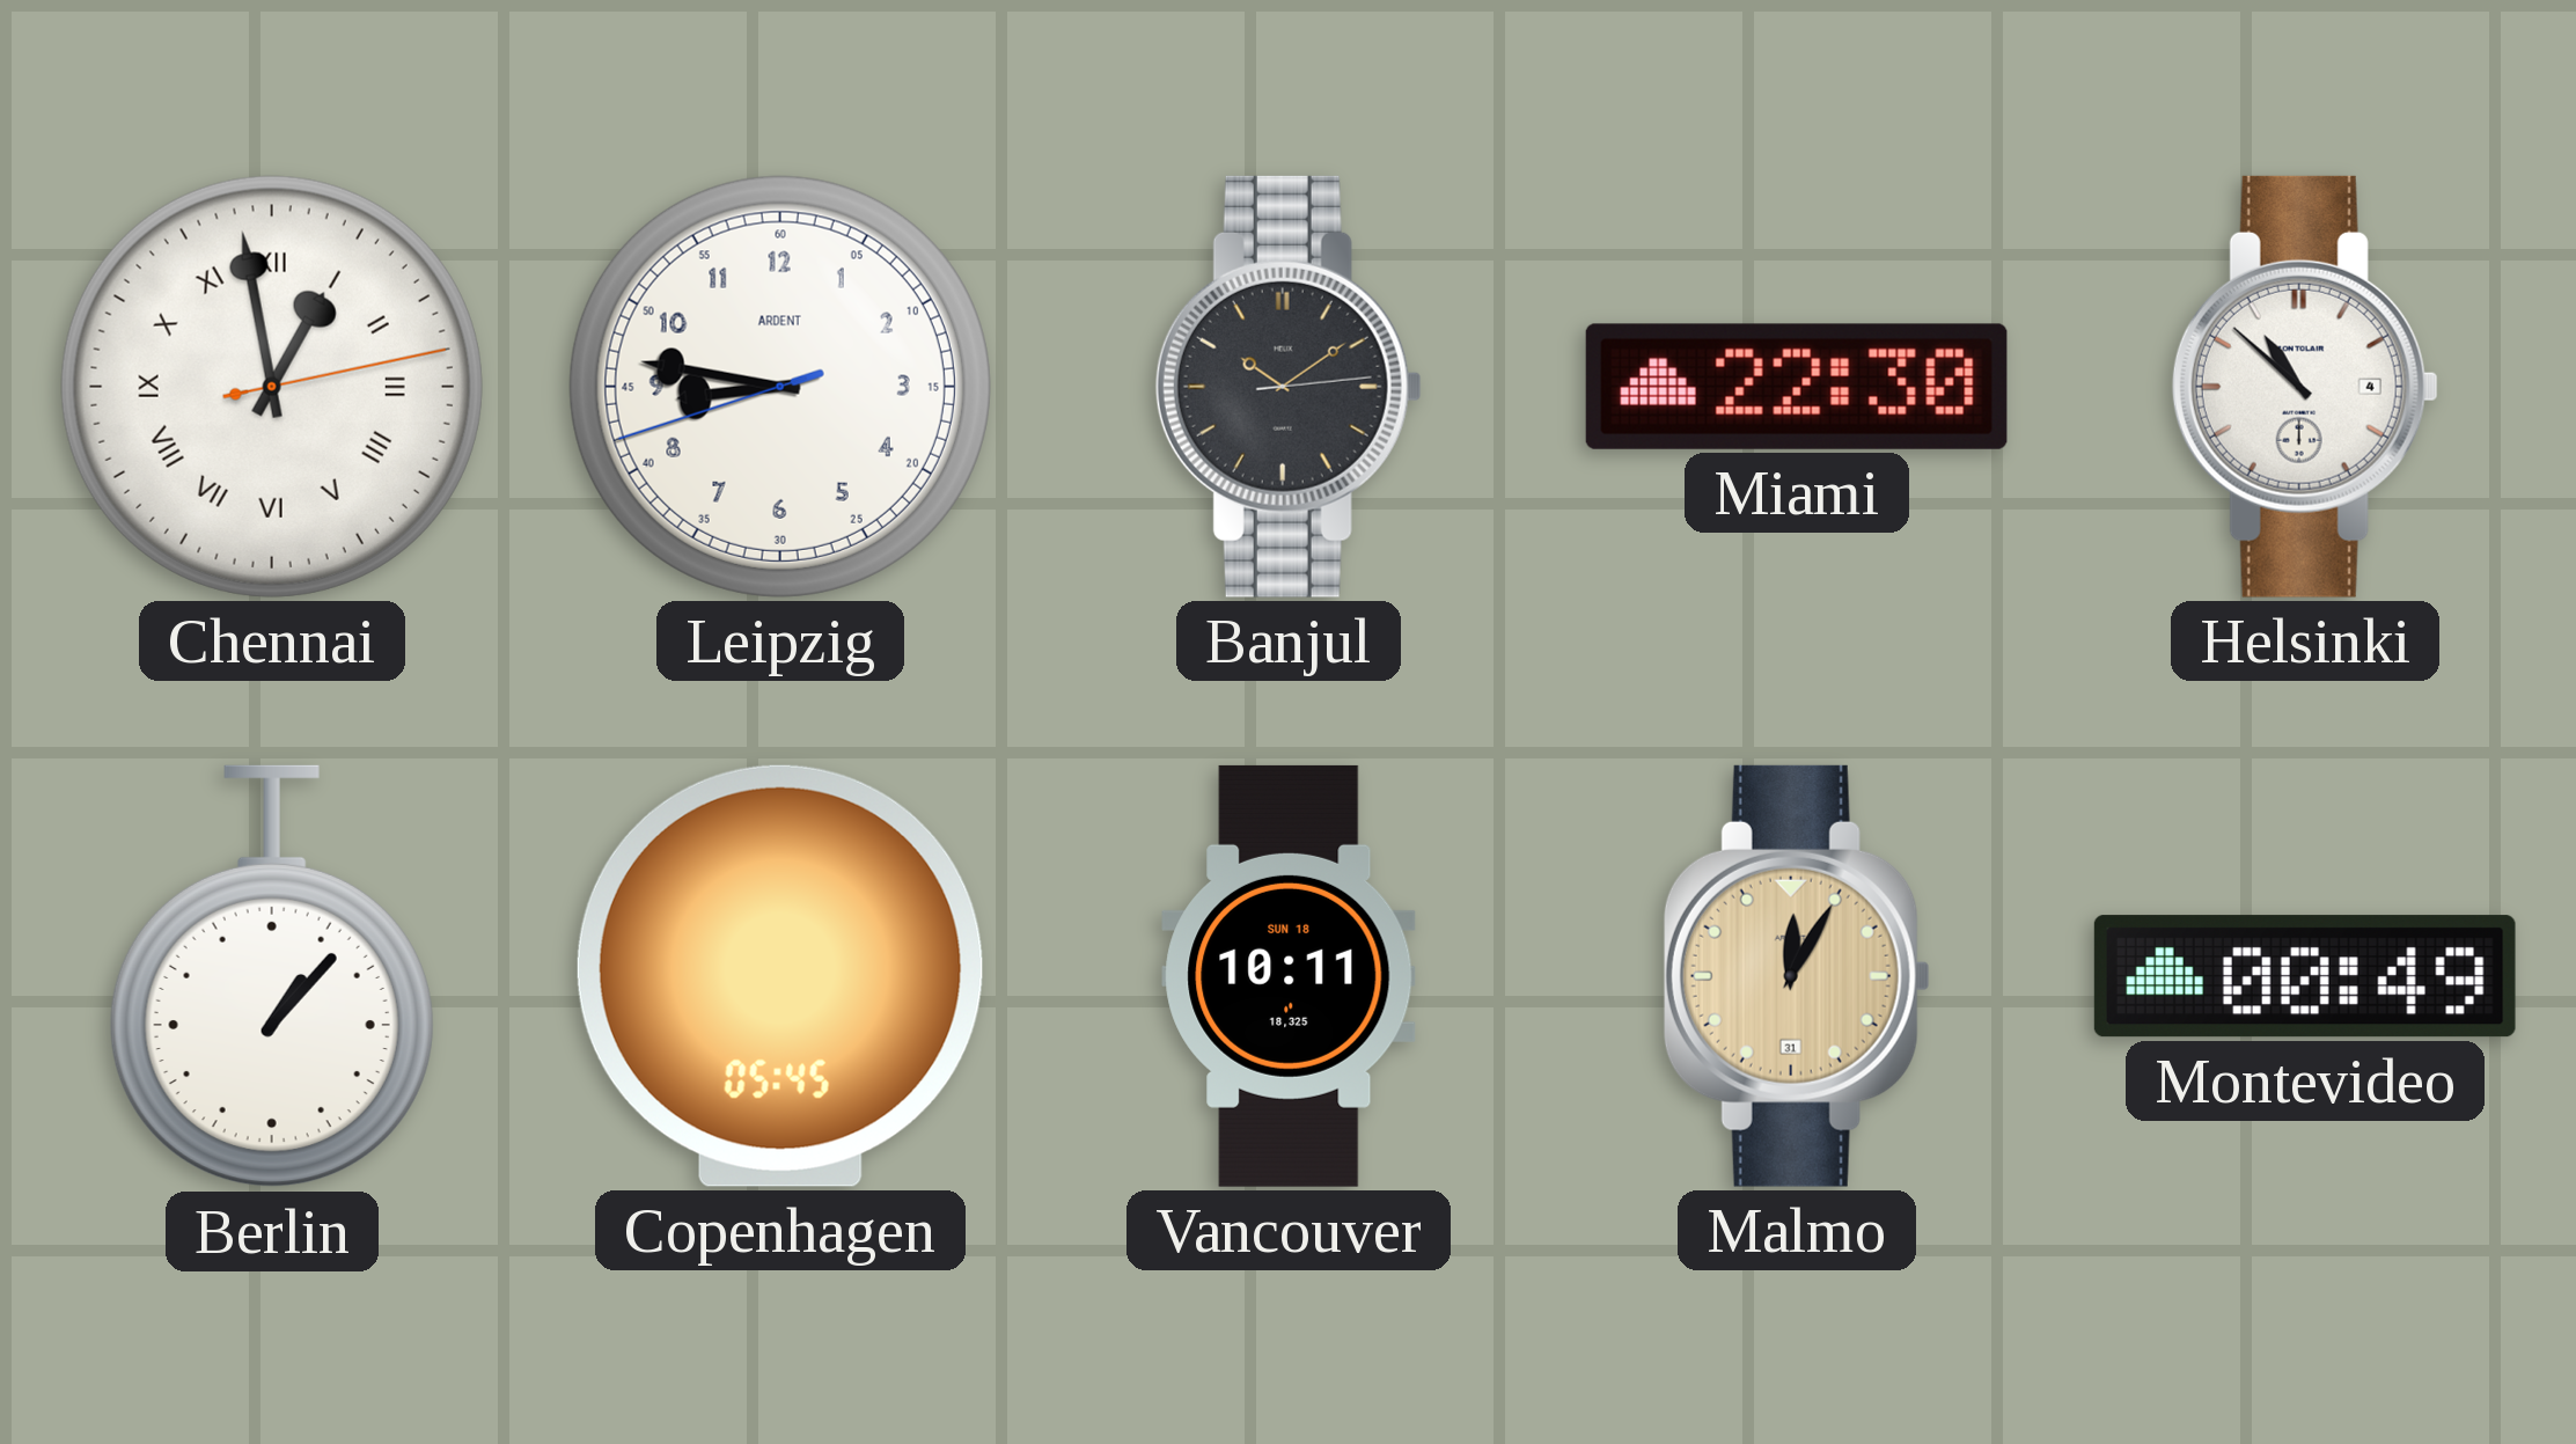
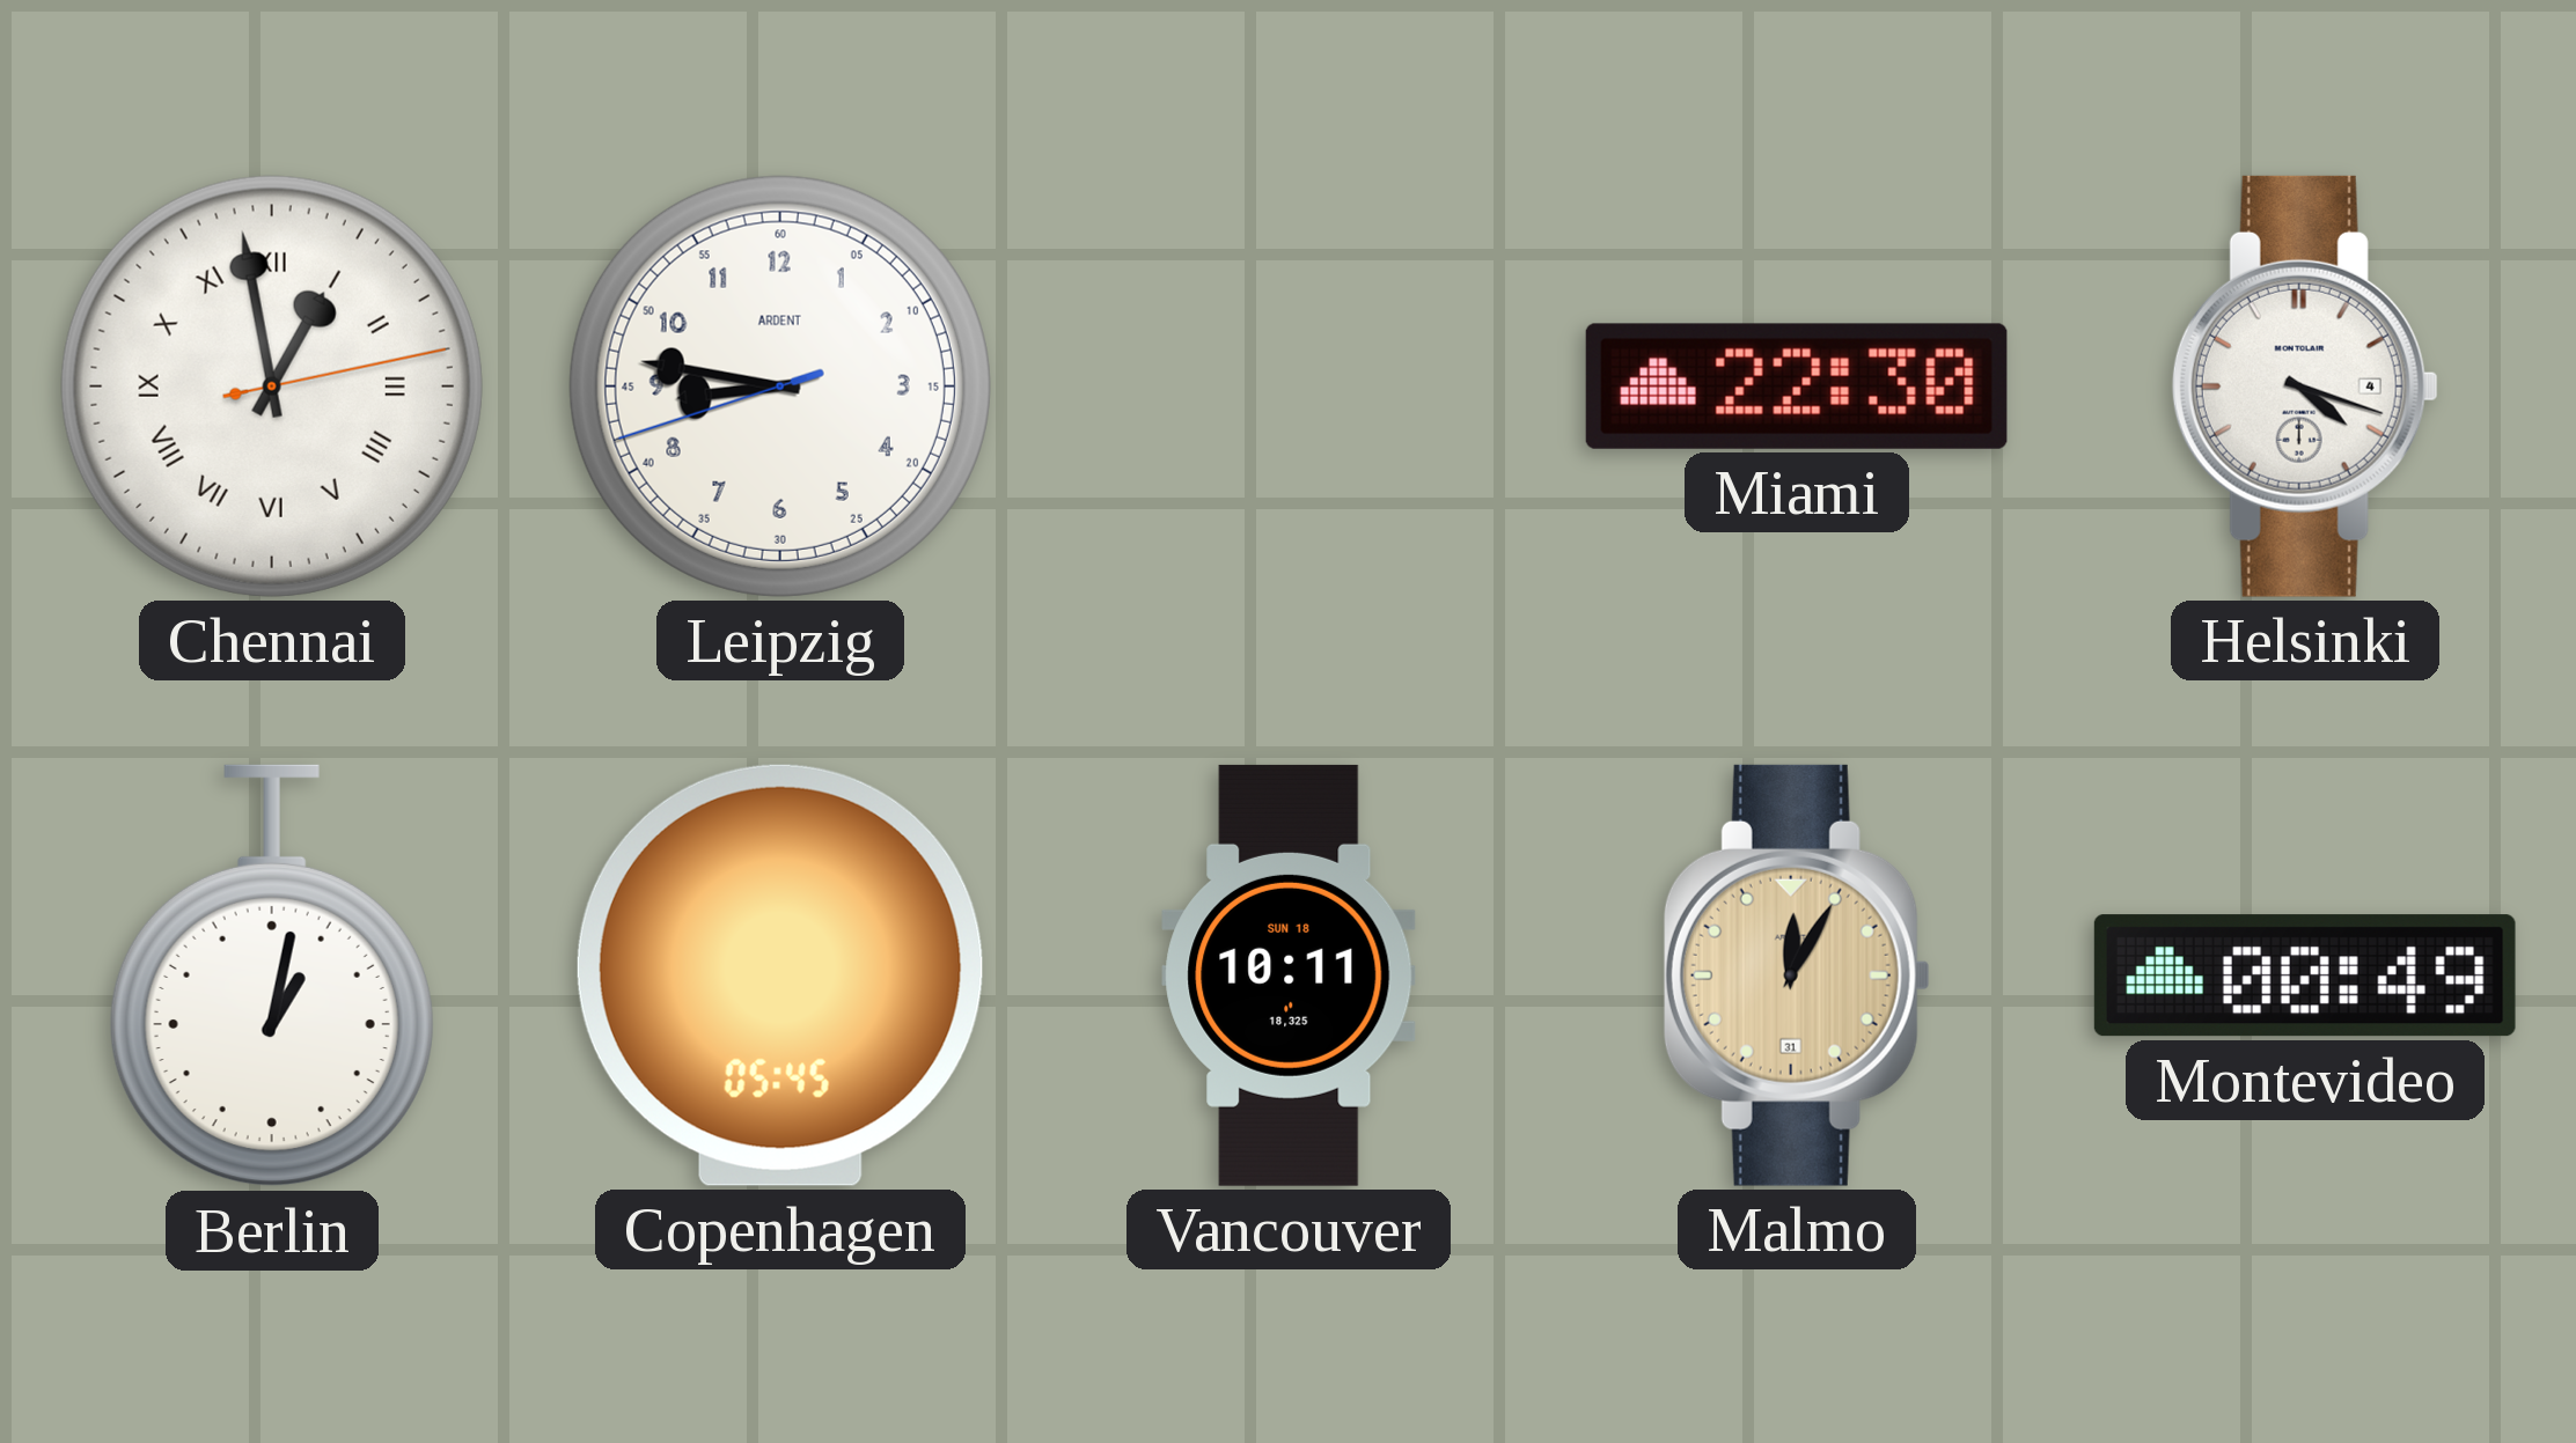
Banjul: 10:09 -> none (1289, 387)
Helsinki: 10:52 -> 4:18 (2305, 386)
Berlin: 1:07 -> 1:02 (272, 976)
